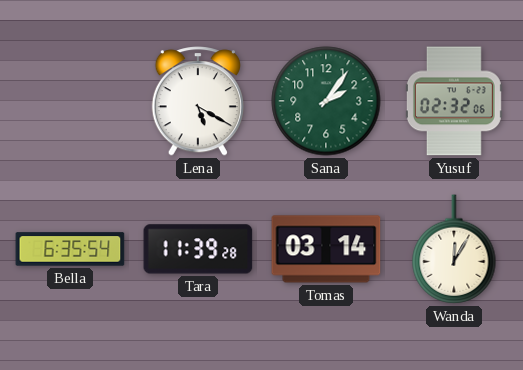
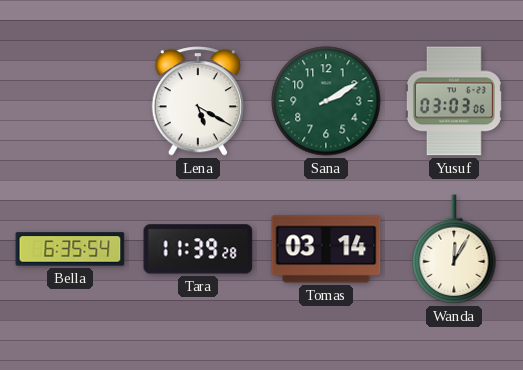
Sana: 2:06 -> 2:10 (326, 101)
Yusuf: 02:32 -> 03:03 (454, 101)
